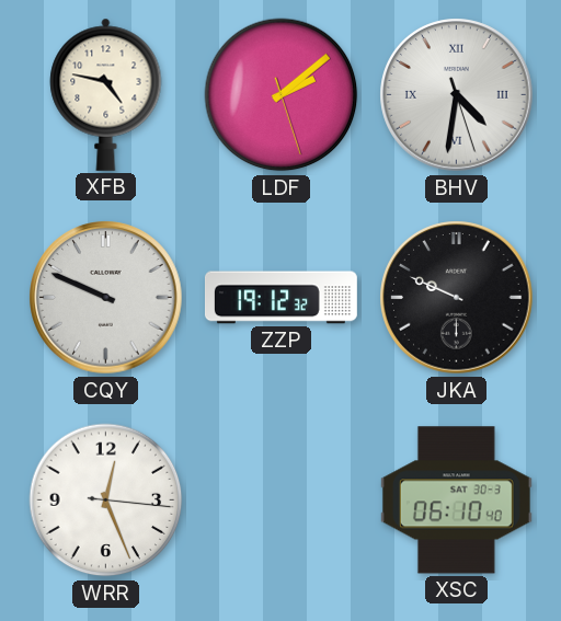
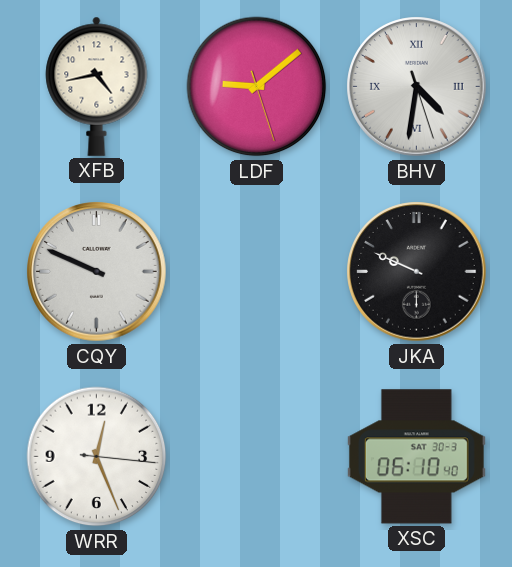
XFB: 4:47 -> 4:43 (97, 86)
LDF: 2:08 -> 9:08 (257, 87)
ZZP: 19:12 -> none (280, 298)
